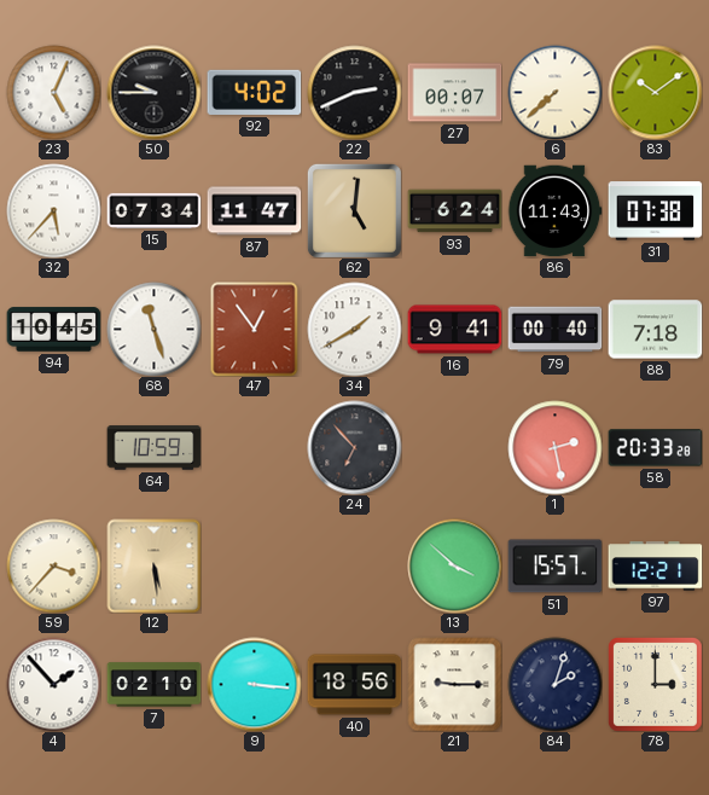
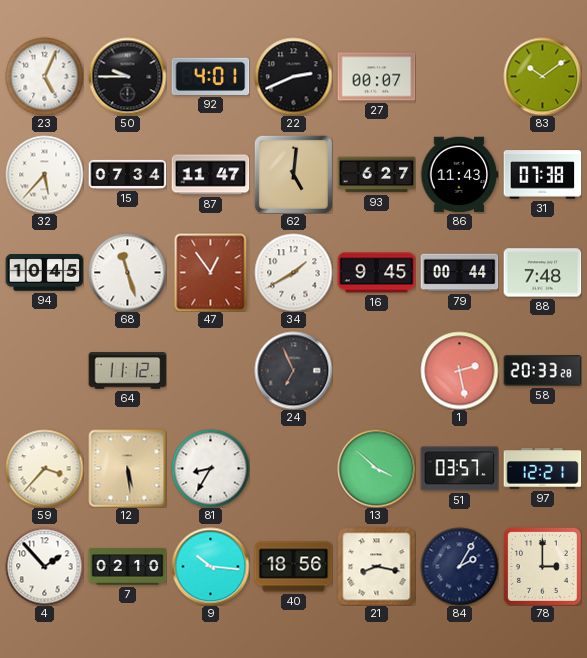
92: 4:02 -> 4:01 (210, 76)
6: 7:38 -> none (554, 92)
93: 6:24 -> 6:27 (376, 175)
16: 9:41 -> 9:45 (376, 273)
79: 00:40 -> 00:44 (459, 273)
88: 7:18 -> 7:48 (542, 273)
64: 10:59 -> 11:12 (127, 371)
24: 6:53 -> 6:56 (293, 370)
81: none -> 8:35 (210, 468)
51: 15:57 -> 03:57 (459, 469)
9: 3:16 -> 10:16 (210, 566)
21: 9:15 -> 8:17 (376, 566)
84: 2:03 -> 2:05 (459, 566)
